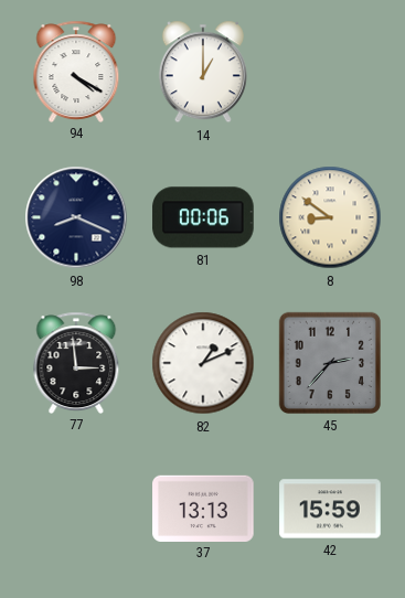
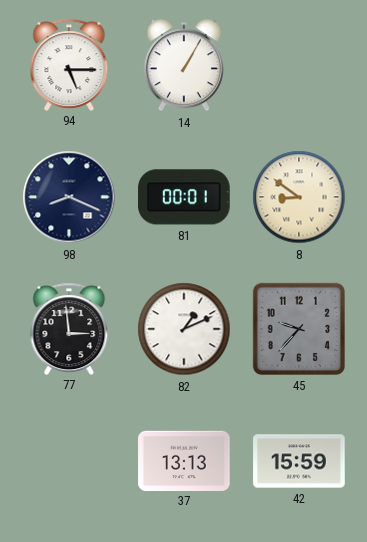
94: 4:20 -> 5:15 (69, 64)
14: 1:00 -> 1:05 (184, 65)
81: 00:06 -> 00:01 (184, 197)
45: 2:37 -> 9:37 (299, 329)
